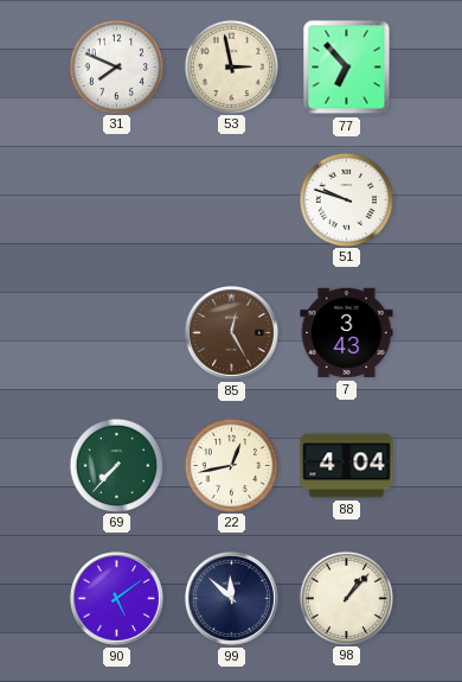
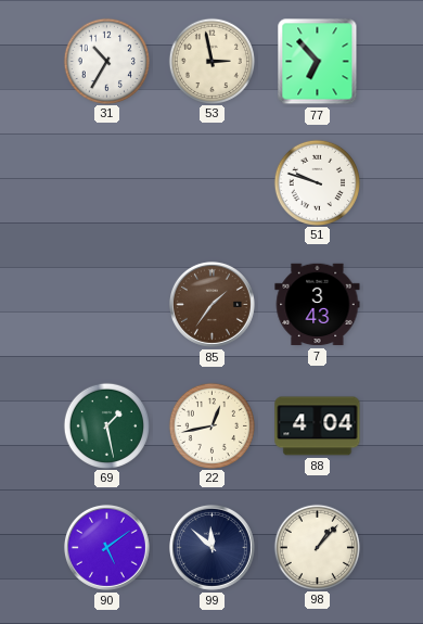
31: 7:49 -> 10:35 (106, 61)
85: 12:25 -> 1:36 (211, 304)
69: 7:37 -> 1:28 (106, 425)
